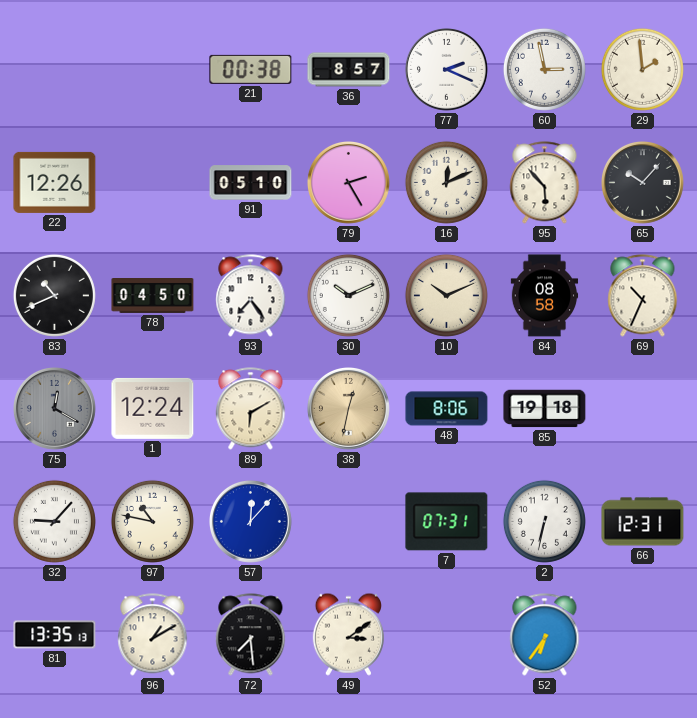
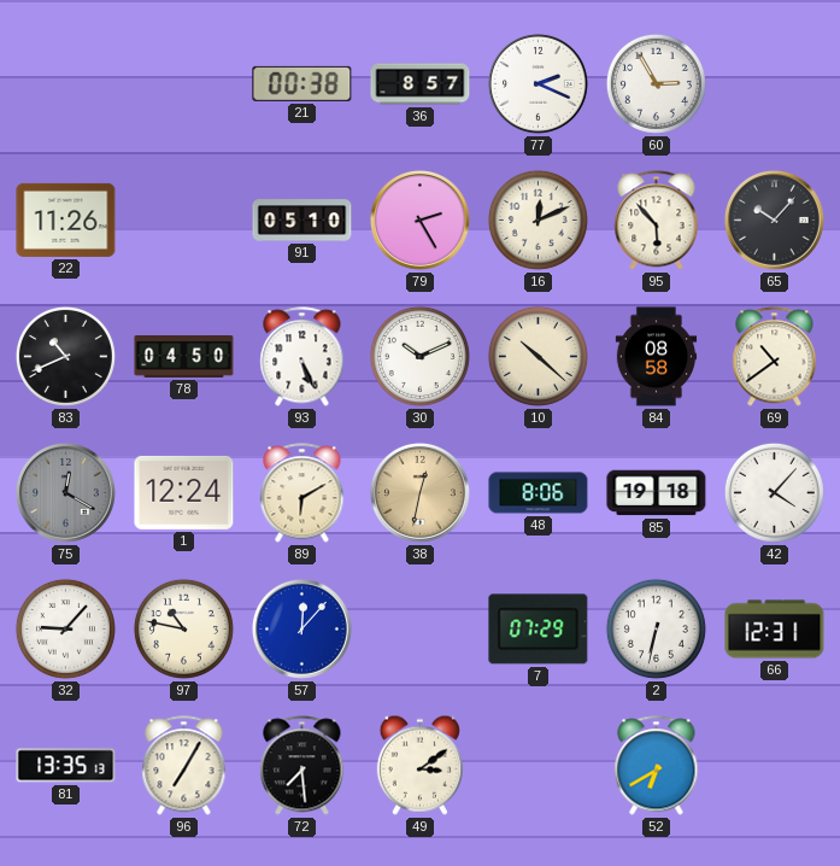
60: 2:58 -> 2:55 (656, 83)
29: 1:59 -> none (642, 69)
22: 12:26 -> 11:26 (66, 220)
93: 7:24 -> 5:26 (302, 357)
10: 10:11 -> 10:22 (538, 356)
69: 10:34 -> 10:39 (775, 357)
42: none -> 4:07 (774, 492)
7: 07:31 -> 07:29 (539, 630)
96: 1:10 -> 7:05 (184, 766)
52: 6:36 -> 6:40 (657, 766)
